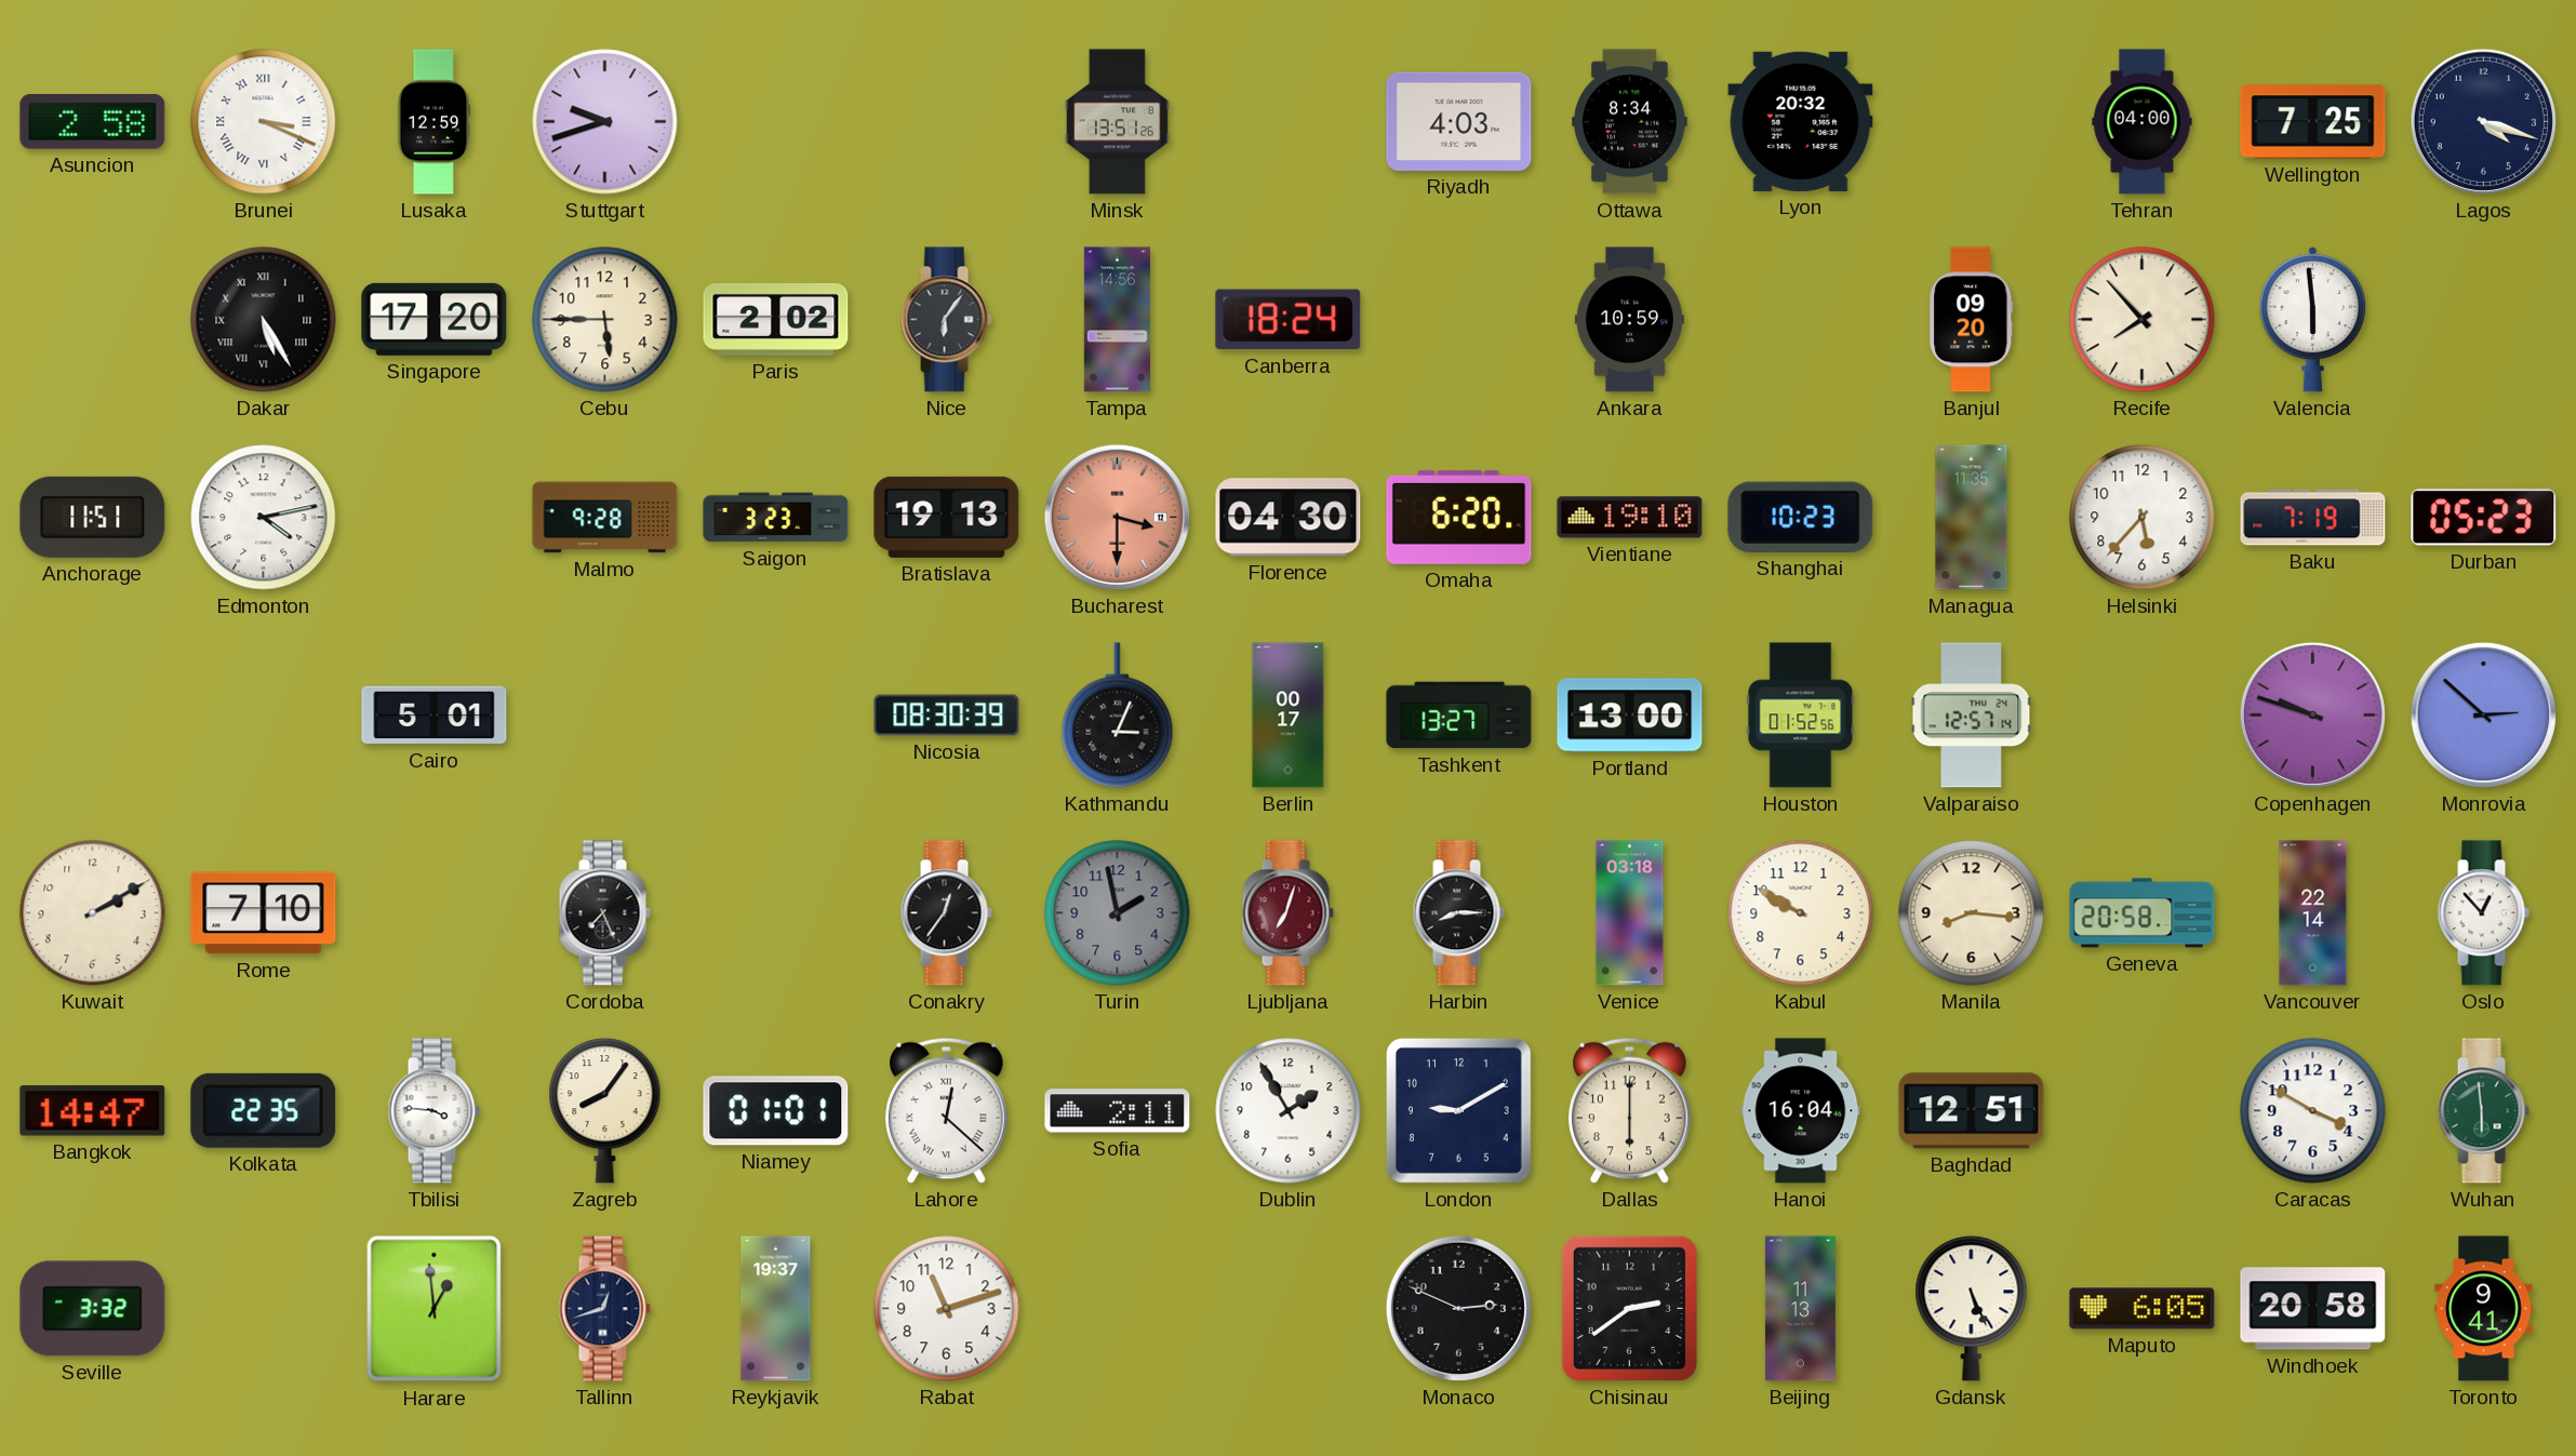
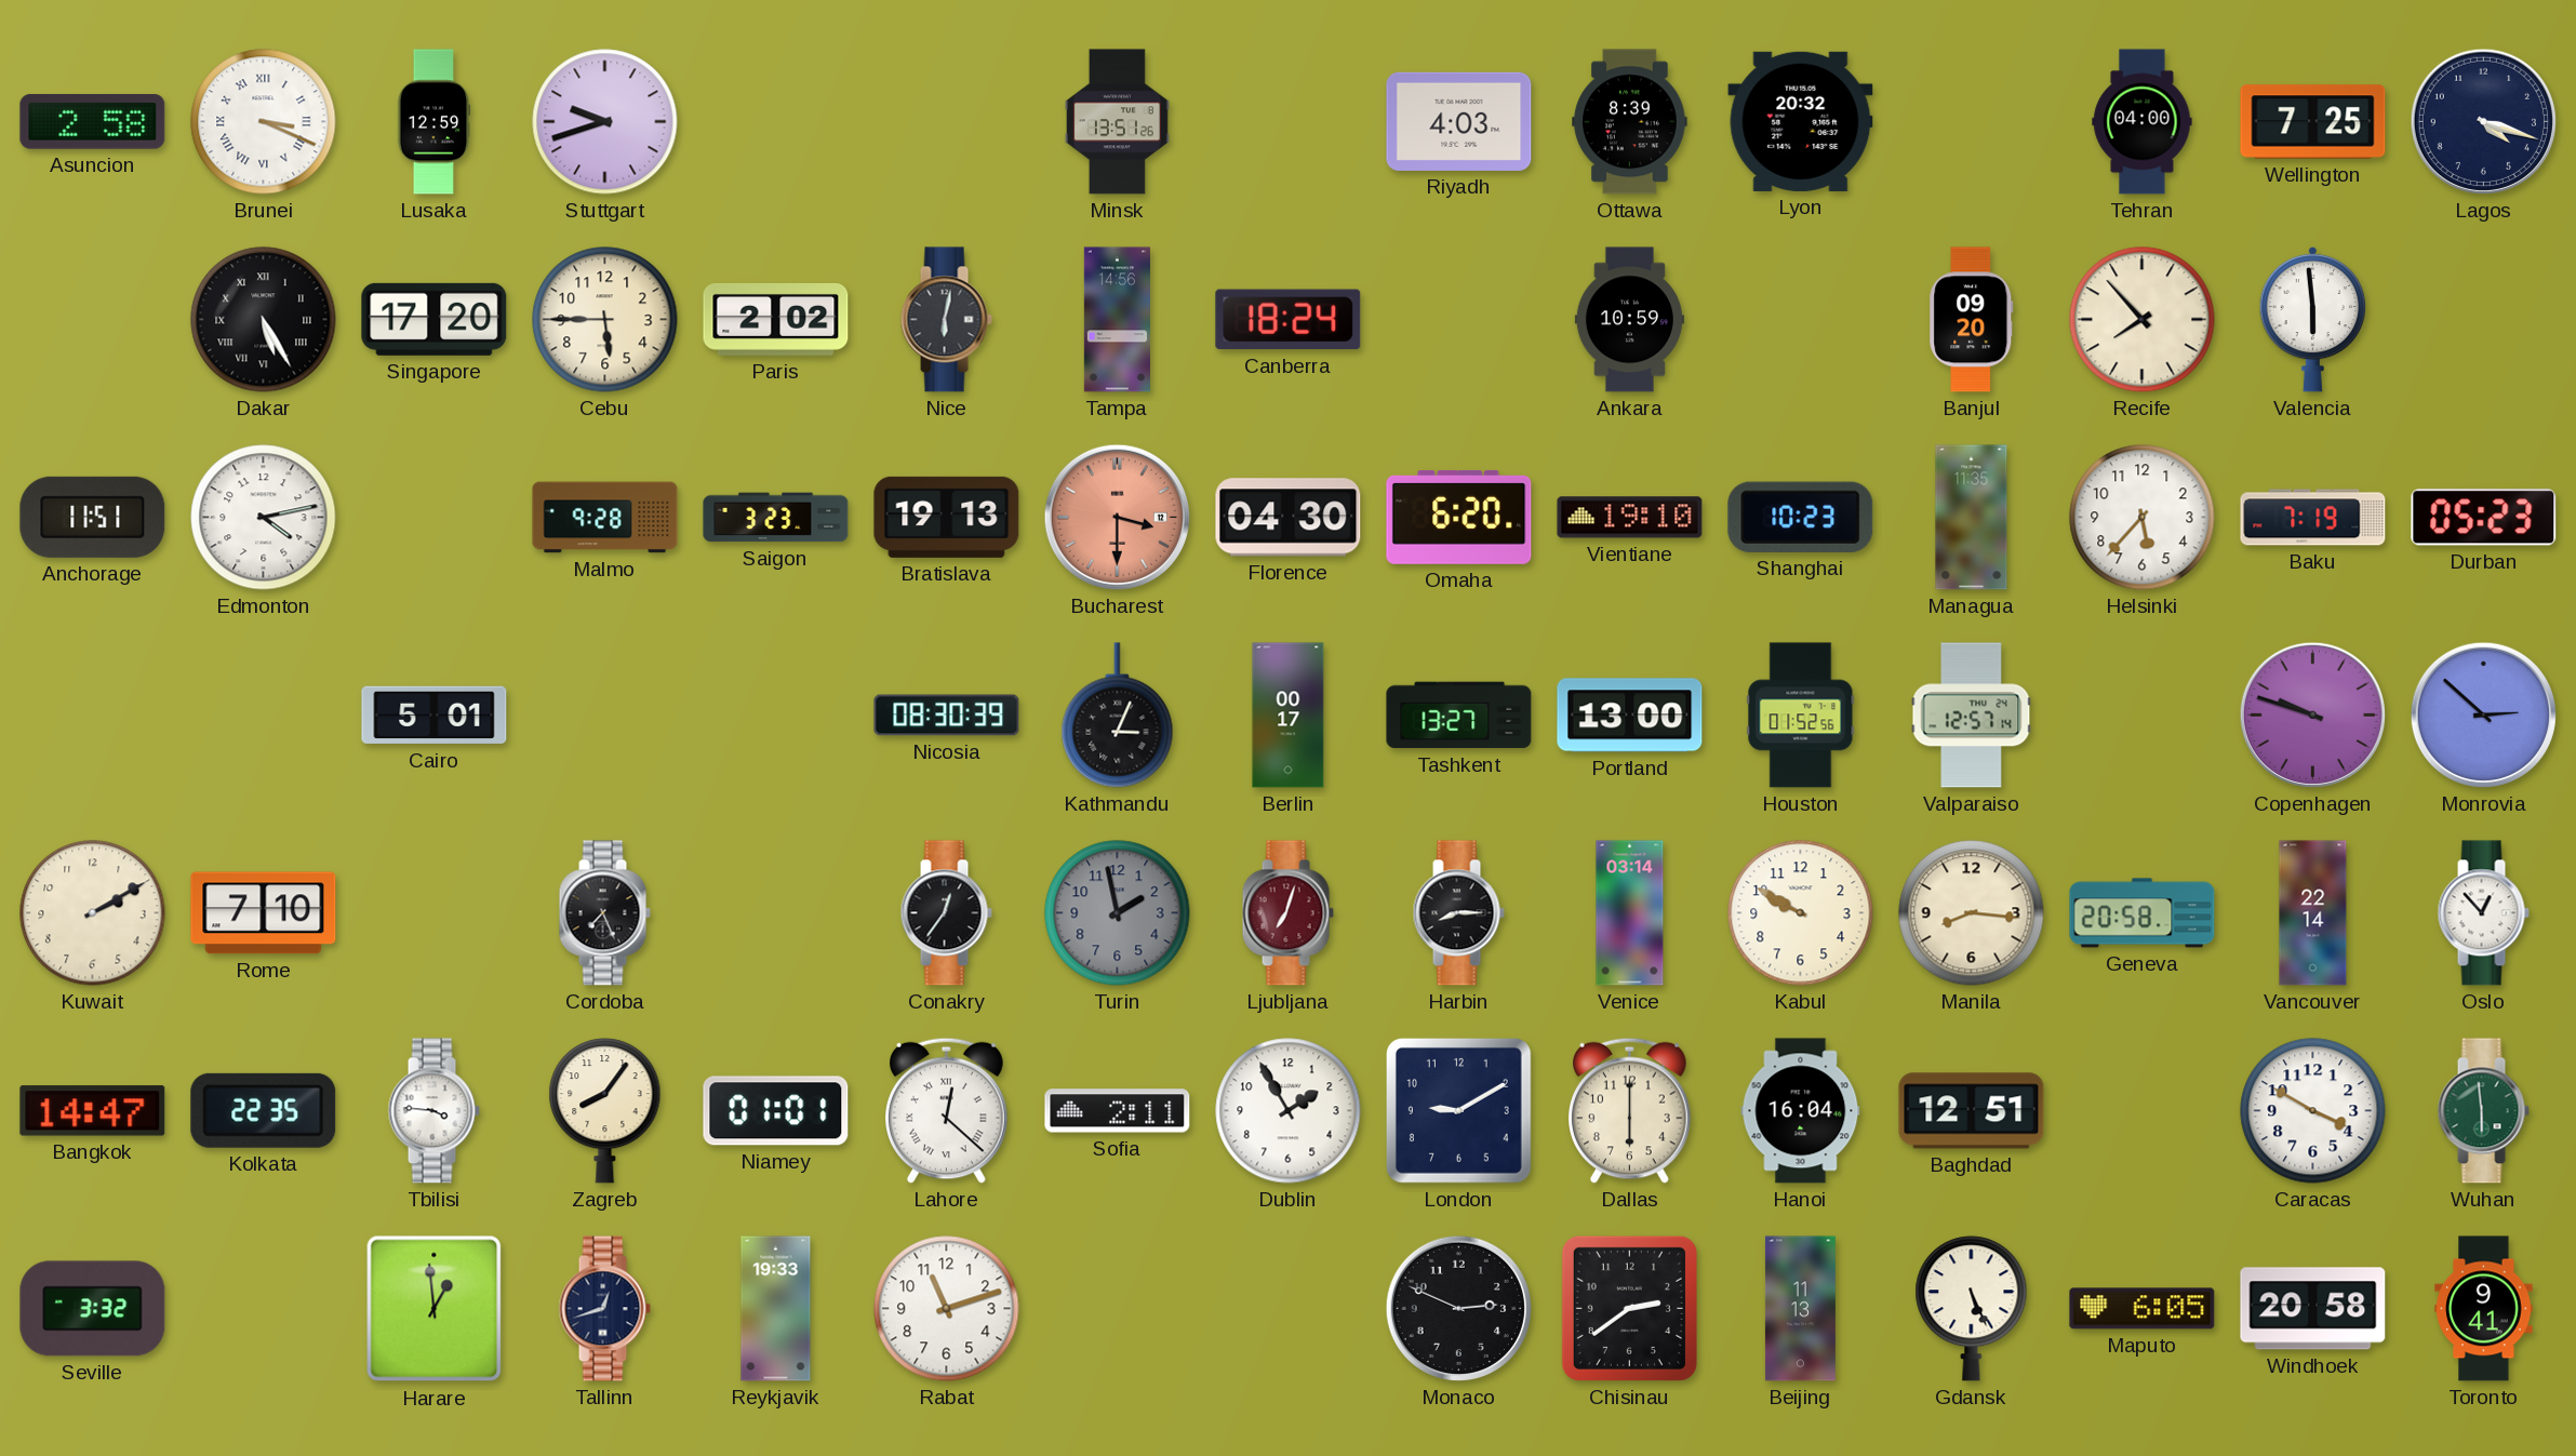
Ottawa: 8:34 -> 8:39 (1630, 122)
Nice: 6:06 -> 6:02 (946, 320)
Venice: 03:18 -> 03:14 (1630, 913)
Reykjavik: 19:37 -> 19:33 (776, 1309)
